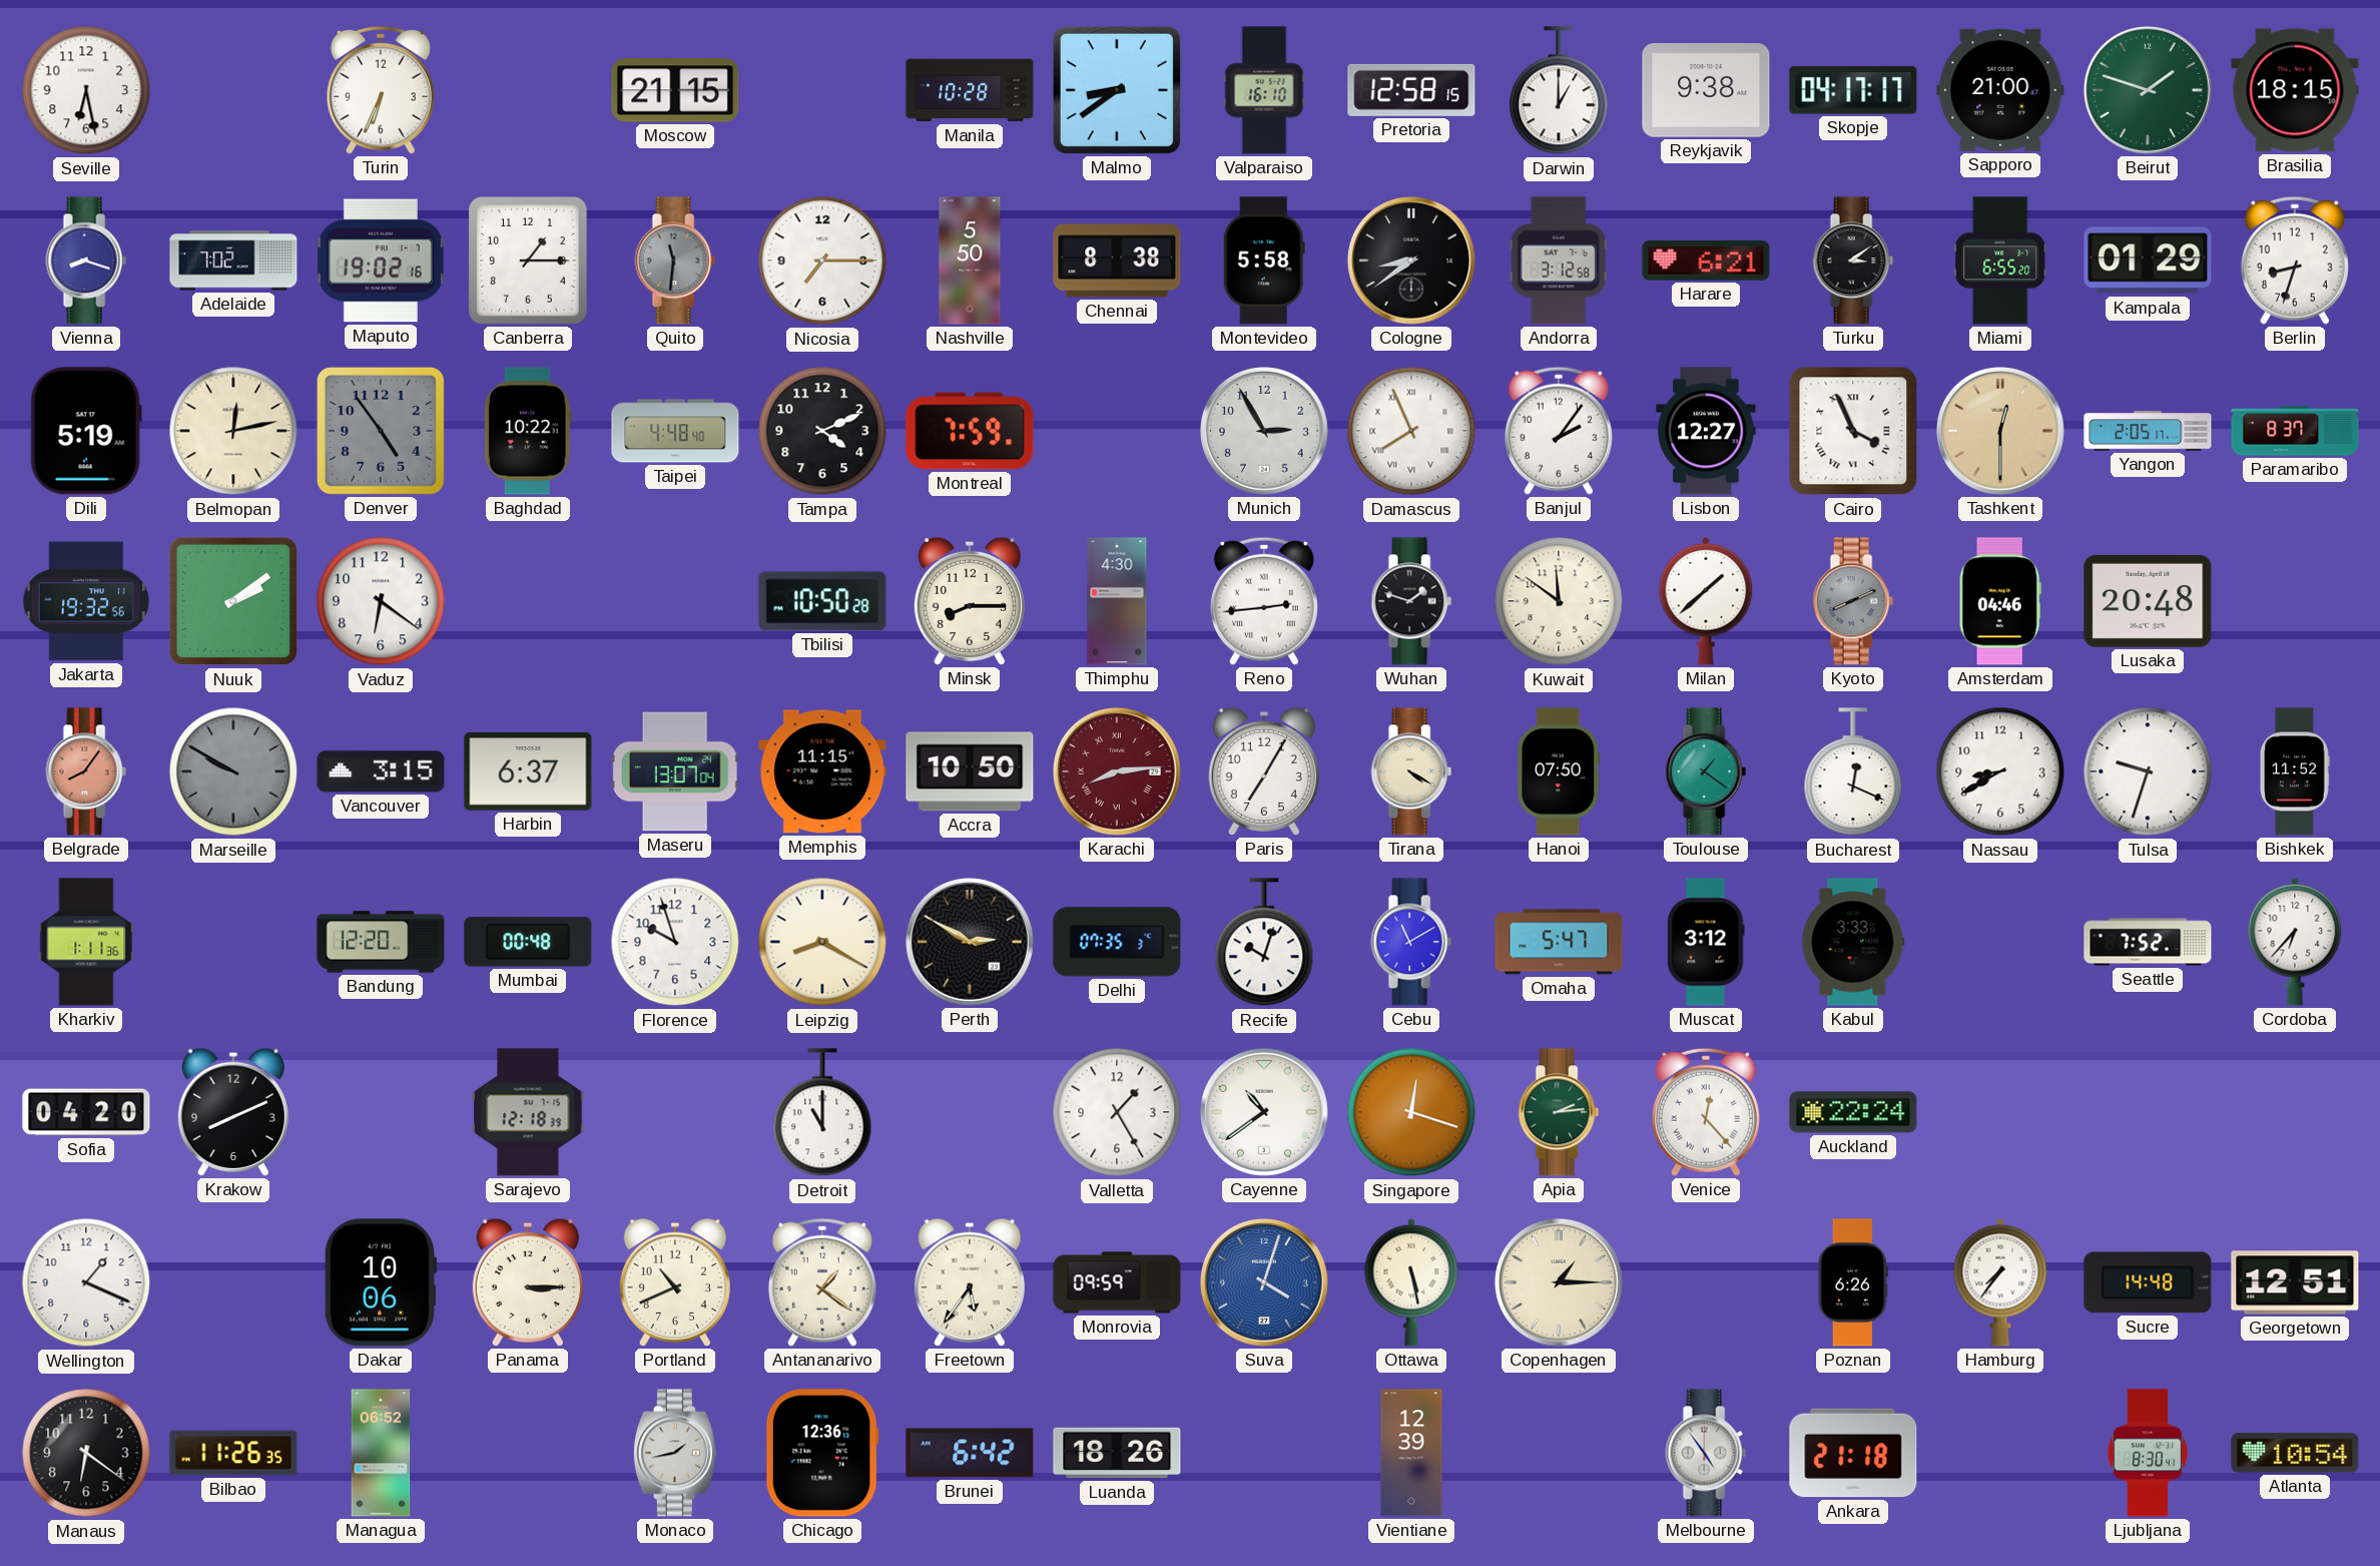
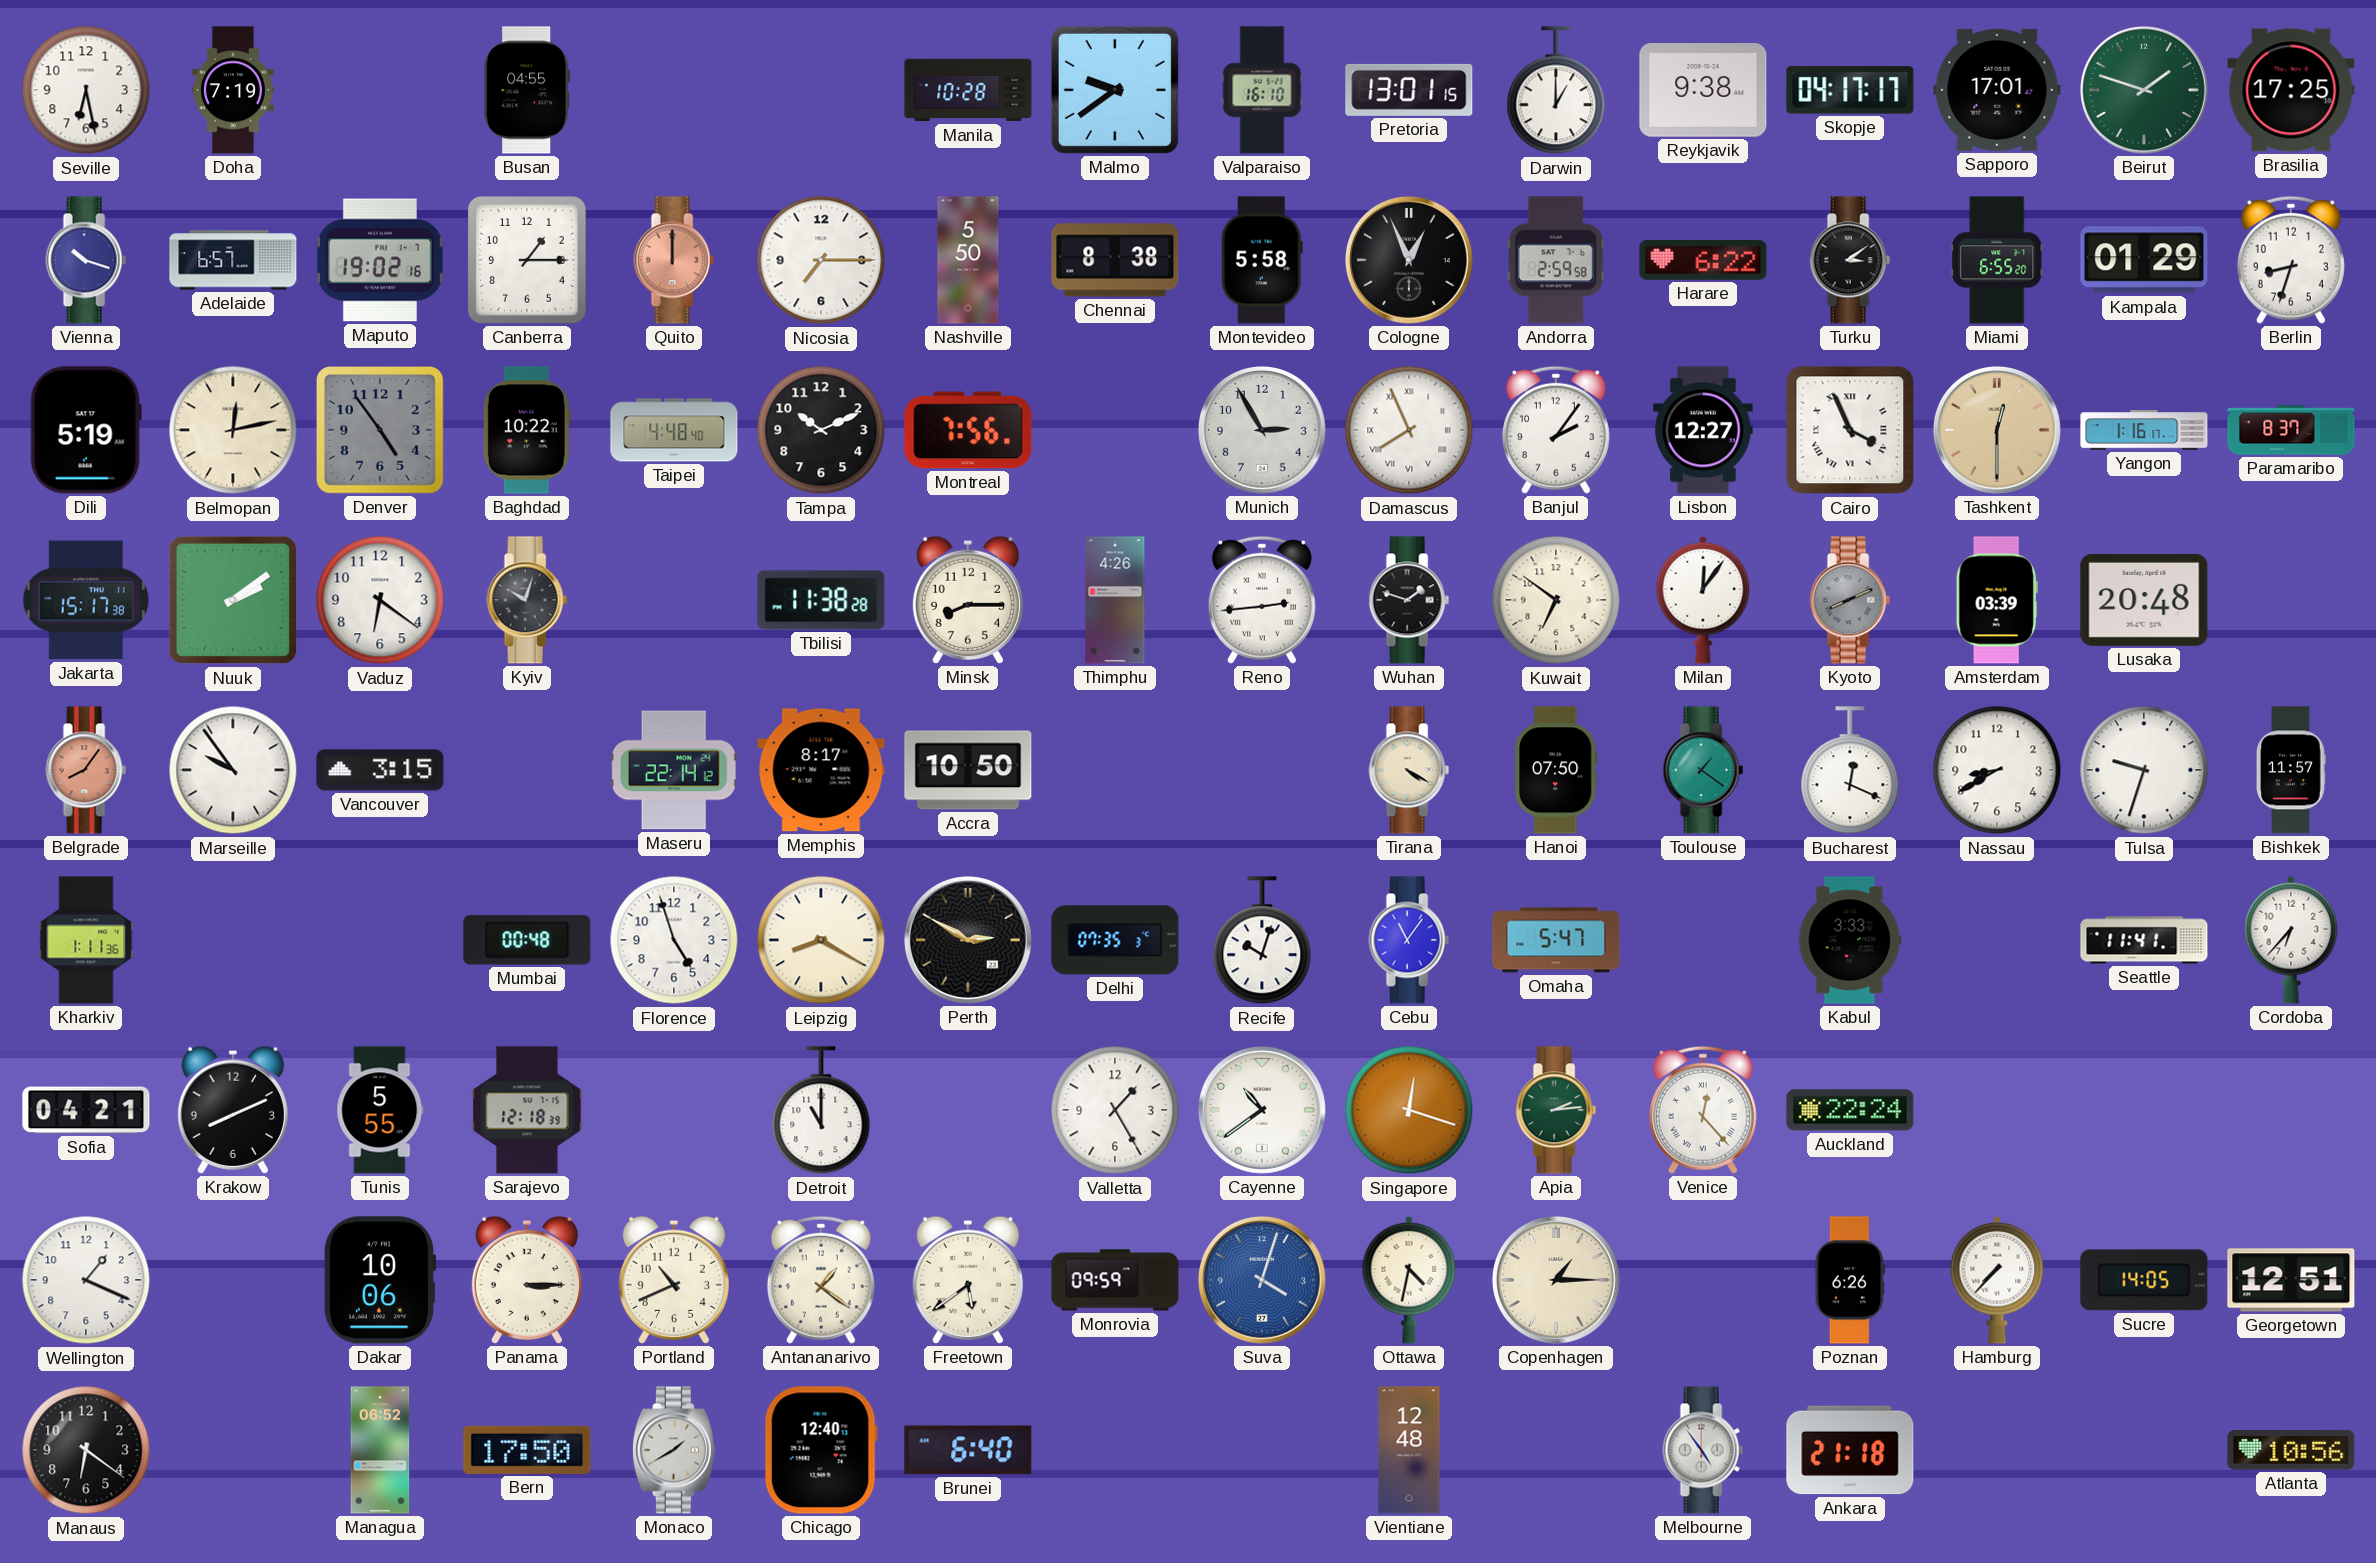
Doha: none -> 7:19 (233, 90)
Turin: 6:34 -> none (381, 90)
Busan: none -> 04:55 (527, 90)
Moscow: 21:15 -> none (675, 90)
Malmo: 8:39 -> 9:39 (1115, 90)
Pretoria: 12:58 -> 13:01 (1409, 90)
Sapporo: 21:00 -> 17:01 (1997, 90)
Brasilia: 18:15 -> 17:25 (2291, 90)
Vienna: 8:18 -> 10:18 (86, 260)
Adelaide: 7:02 -> 6:57 (233, 260)
Quito: 11:31 -> 12:00 (674, 260)
Quito dial: grey -> salmon (674, 260)
Cologne: 8:39 -> 12:56 (1409, 260)
Andorra: 3:12 -> 2:59 (1556, 260)
Harare: 6:21 -> 6:22 (1703, 261)
Tampa: 4:11 -> 10:11 (821, 430)
Montreal: 7:59 -> 7:56 (968, 430)
Yangon: 2:05 -> 1:16 (2144, 430)
Jakarta: 19:32 -> 15:17 (86, 600)
Kyiv: none -> 10:03 (527, 600)
Tbilisi: 10:50 -> 11:38 (821, 600)
Thimphu: 4:30 -> 4:26 (1115, 600)
Kuwait: 11:51 -> 6:51 (1556, 600)
Milan: 1:38 -> 12:06 (1703, 600)
Amsterdam: 04:46 -> 03:39 (1997, 600)
Marseille: 9:50 -> 9:54 (233, 770)
Marseille dial: grey -> white (233, 770)
Harbin: 6:37 -> none (528, 771)
Maseru: 13:07 -> 22:14 (674, 770)
Memphis: 11:15 -> 8:17 (821, 770)
Karachi: 8:14 -> none (1117, 771)
Paris: 7:05 -> none (1264, 771)
Bishkek: 11:52 -> 11:57 (2291, 770)
Bandung: 12:20 -> none (381, 942)
Florence: 9:57 -> 4:57 (674, 940)
Cebu: 11:10 -> 11:06 (1409, 940)
Muscat: 3:12 -> none (1706, 942)
Seattle: 7:52 -> 11:41 (2144, 940)
Sofia: 04:20 -> 04:21 (86, 1110)
Tunis: none -> 5:55 (380, 1110)
Freetown: 5:36 -> 5:39 (968, 1280)
Ottawa: 5:28 -> 4:32 (1409, 1280)
Hamburg: 7:36 -> 7:37 (1997, 1280)
Sucre: 14:48 -> 14:05 (2144, 1280)
Bilbao: 11:26 -> none (233, 1453)
Bern: none -> 17:50 (527, 1450)
Monaco: 1:43 -> 1:40 (674, 1450)
Chicago: 12:36 -> 12:40 (821, 1450)
Brunei: 6:42 -> 6:40 (968, 1450)
Luanda: 18:26 -> none (1117, 1453)
Vientiane: 12:39 -> 12:48 (1409, 1450)
Ljubljana: 8:30 -> none (2148, 1453)
Atlanta: 10:54 -> 10:56 (2291, 1450)
